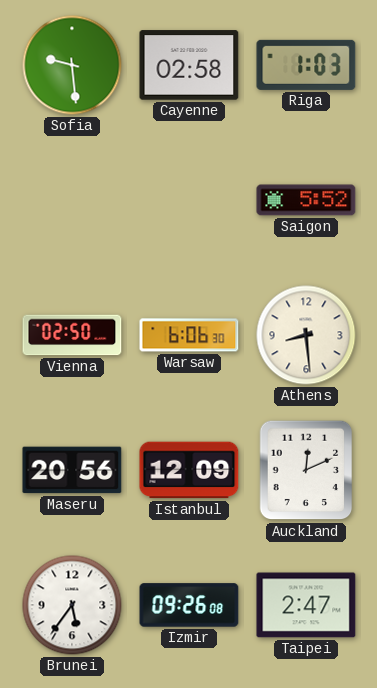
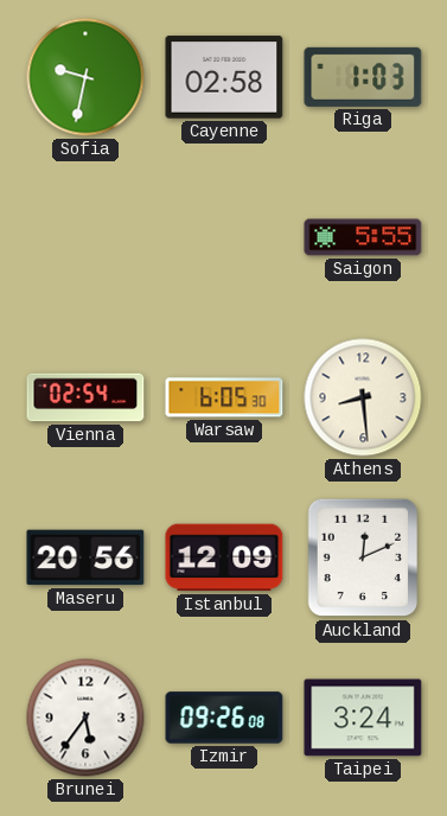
Sofia: 9:29 -> 9:32 (85, 77)
Saigon: 5:52 -> 5:55 (363, 237)
Vienna: 02:50 -> 02:54 (85, 397)
Warsaw: 6:06 -> 6:05 (224, 397)
Taipei: 2:47 -> 3:24 (363, 718)
